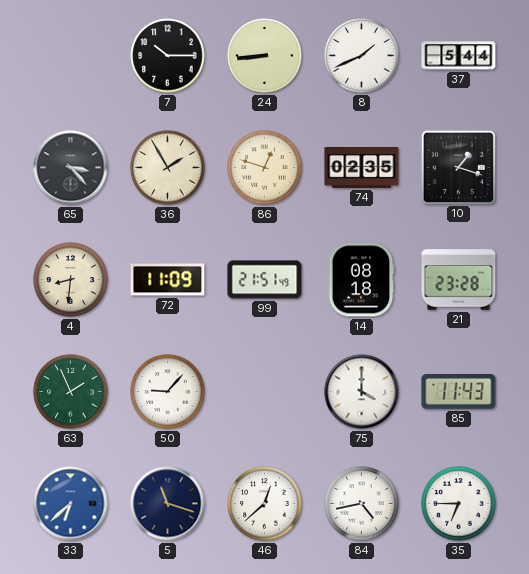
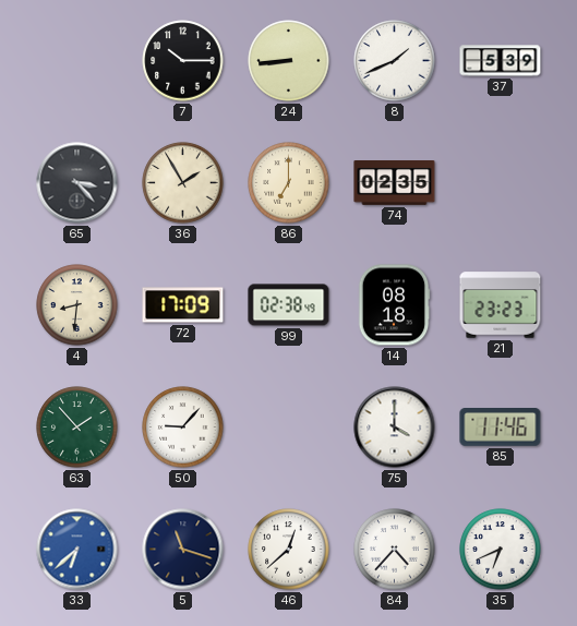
37: 5:44 -> 5:39 (501, 61)
86: 12:48 -> 7:00 (289, 183)
10: 1:18 -> none (458, 167)
72: 11:09 -> 17:09 (183, 305)
99: 21:51 -> 02:38 (289, 305)
21: 23:28 -> 23:23 (501, 305)
63: 1:56 -> 1:53 (77, 428)
85: 11:43 -> 11:46 (501, 428)
84: 4:43 -> 4:37 (395, 550)
35: 6:45 -> 6:41 (501, 550)
